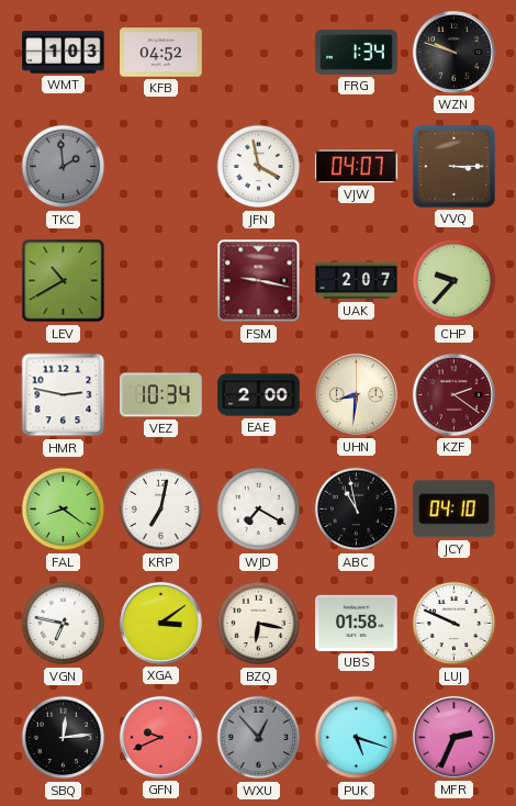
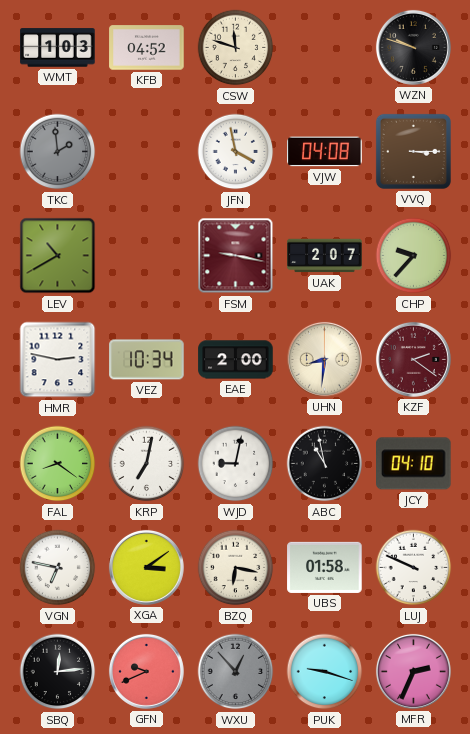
CSW: none -> 11:48 (236, 48)
FRG: 1:34 -> none (357, 53)
VJW: 04:07 -> 04:08 (325, 152)
WJD: 7:20 -> 9:02 (236, 464)
PUK: 5:18 -> 9:18 (325, 672)
